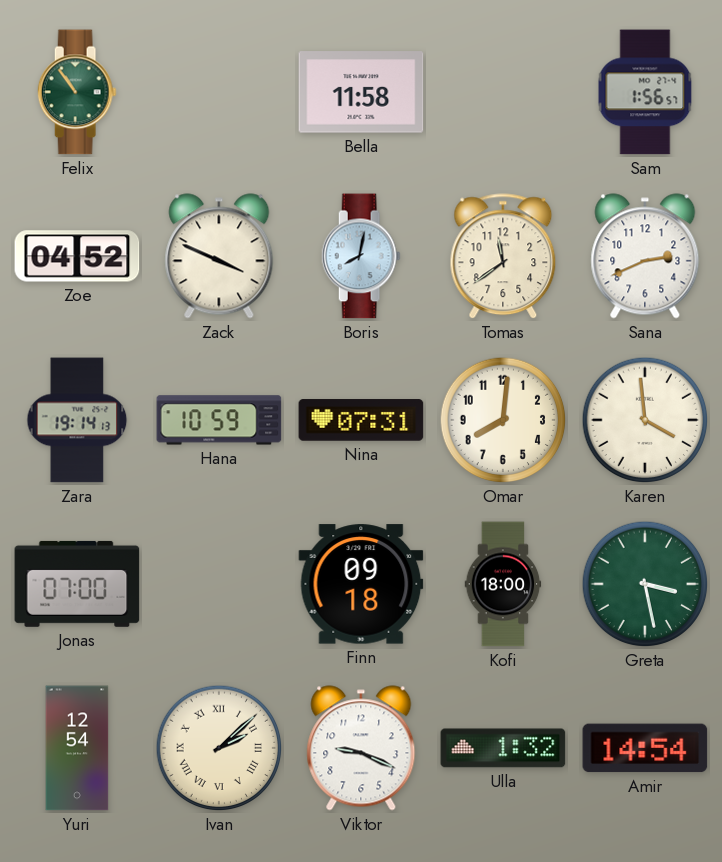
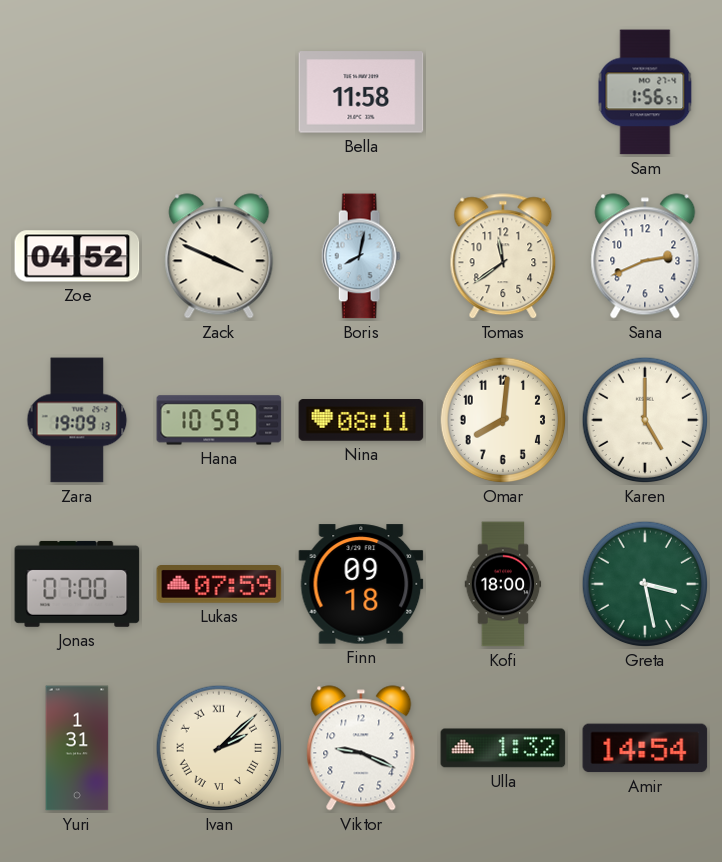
Felix: 10:54 -> none (77, 92)
Zara: 19:14 -> 19:09 (77, 420)
Nina: 07:31 -> 08:11 (361, 420)
Karen: 3:59 -> 5:00 (645, 420)
Lukas: none -> 07:59 (219, 585)
Yuri: 12:54 -> 1:31 (77, 748)
